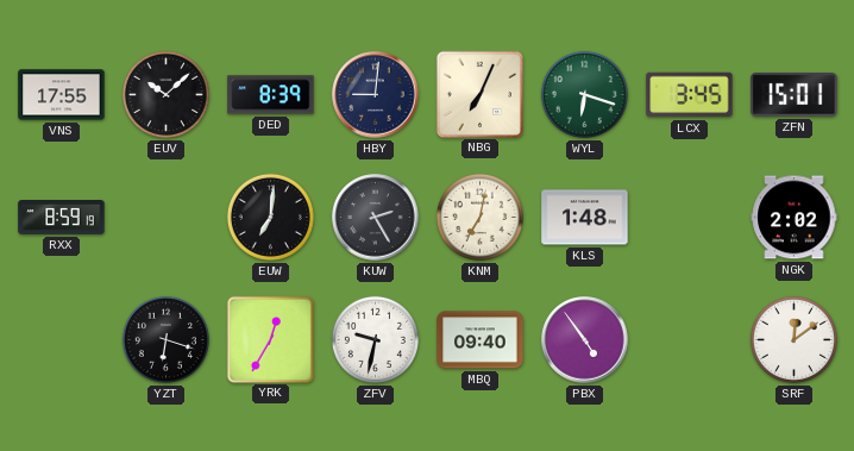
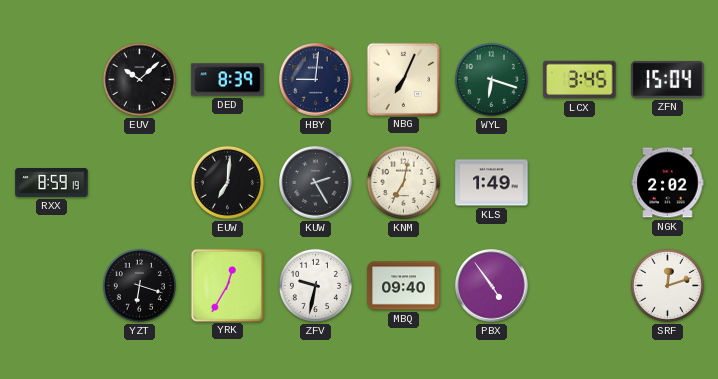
VNS: 17:55 -> none (62, 95)
ZFN: 15:01 -> 15:04 (668, 80)
KLS: 1:48 -> 1:49 (492, 183)
SRF: 12:09 -> 12:12 (667, 285)
